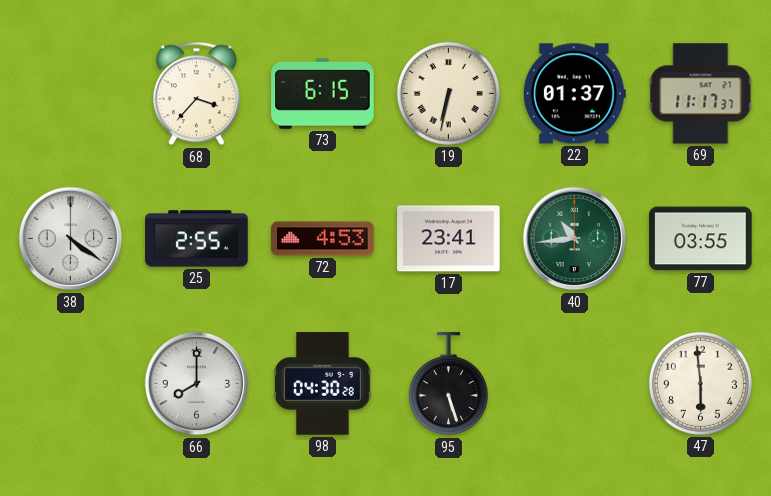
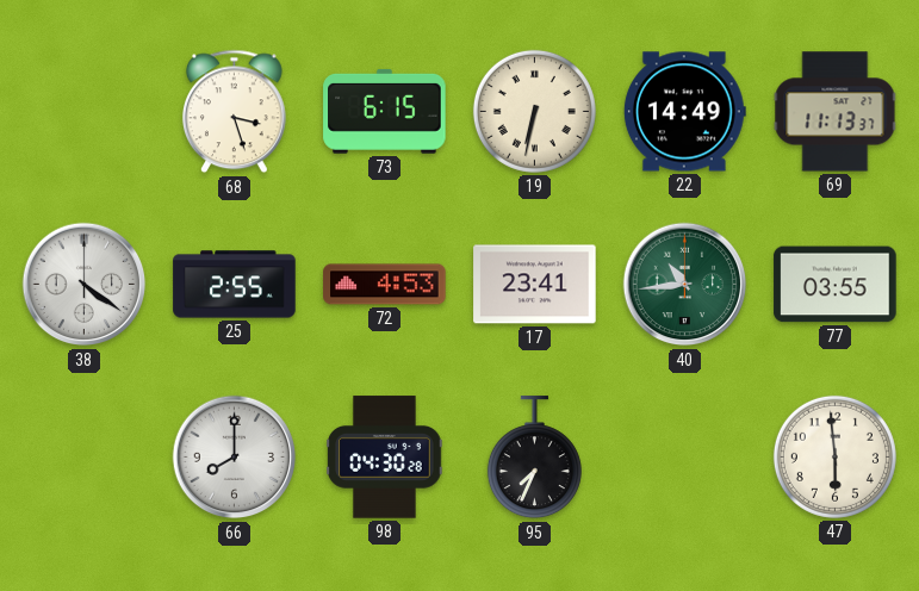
68: 3:37 -> 3:27 (234, 112)
22: 01:37 -> 14:49 (684, 112)
69: 11:17 -> 11:13 (836, 112)
95: 5:27 -> 7:34 (534, 458)
